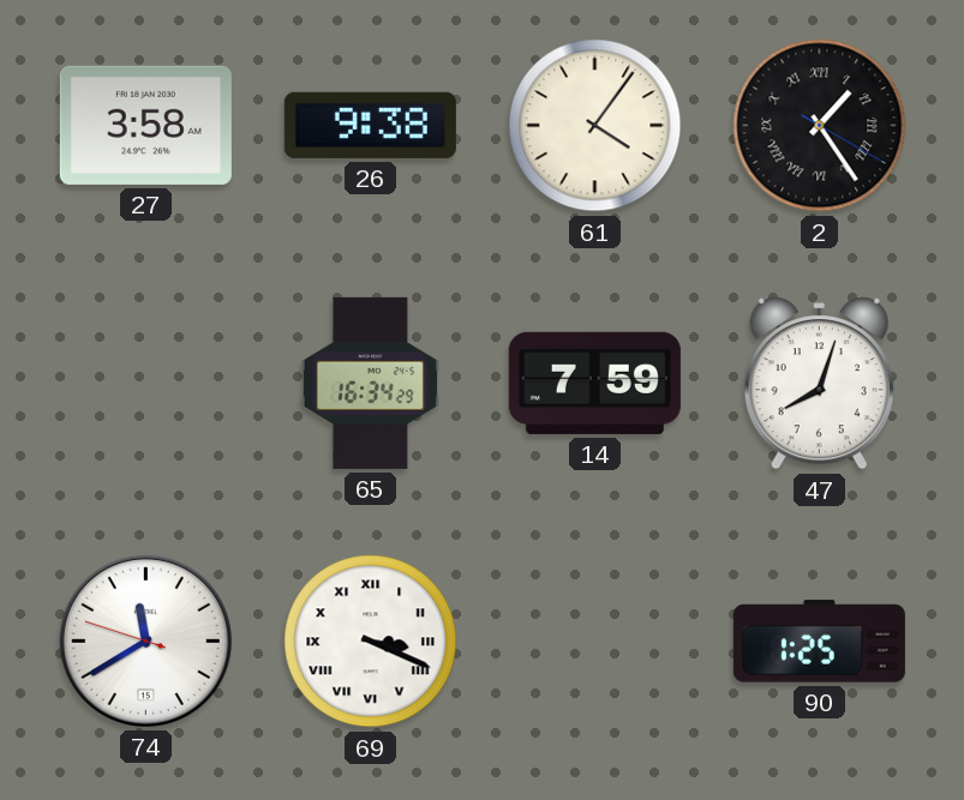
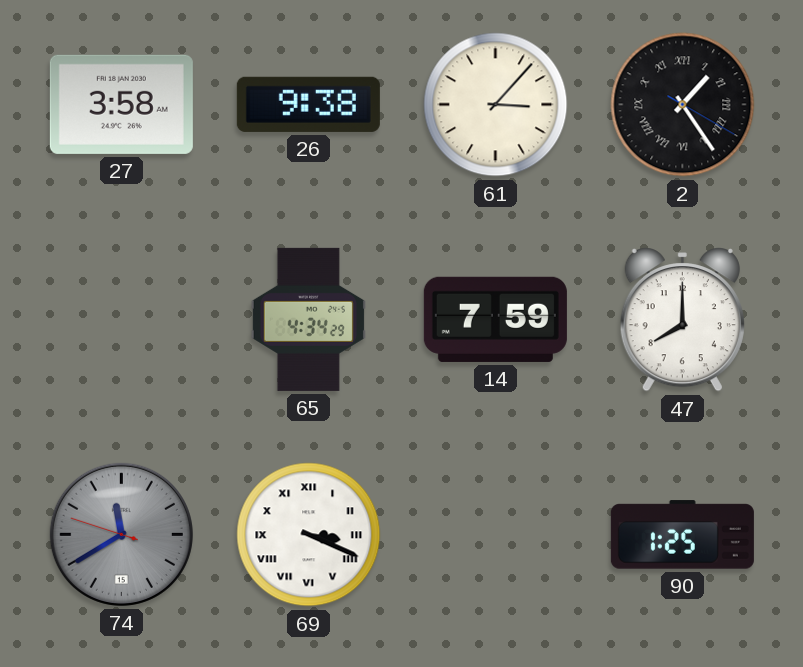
61: 4:06 -> 3:07 (496, 105)
65: 16:34 -> 4:34 (308, 319)
47: 8:03 -> 8:00 (682, 320)
74 dial: white -> grey (121, 534)
